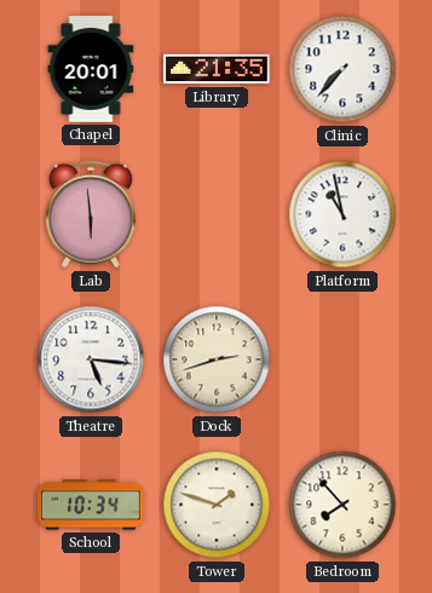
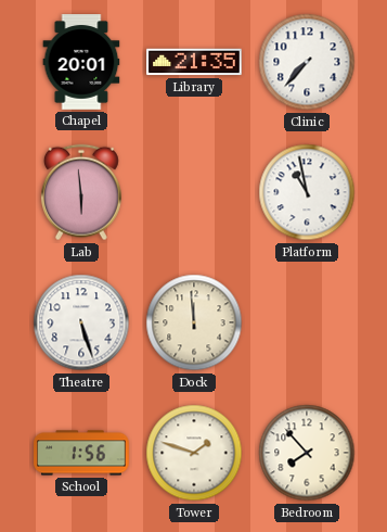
Theatre: 5:16 -> 5:27 (81, 322)
Dock: 2:42 -> 11:59 (194, 322)
School: 10:34 -> 1:56 (81, 453)
